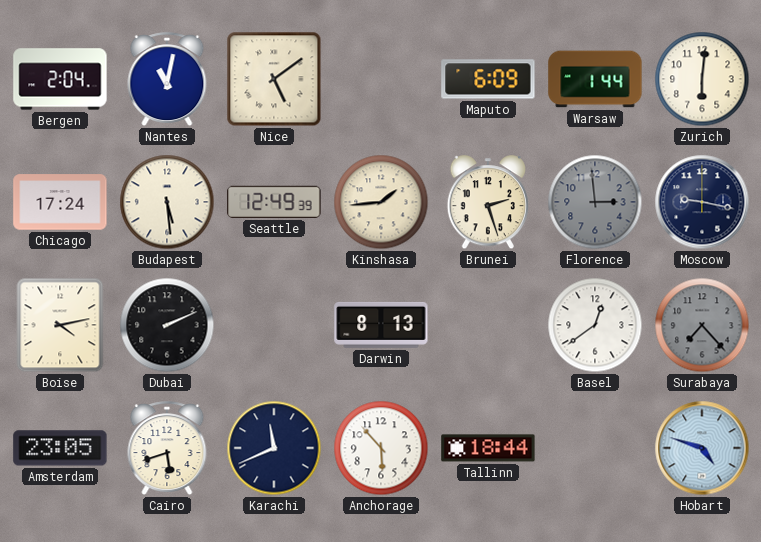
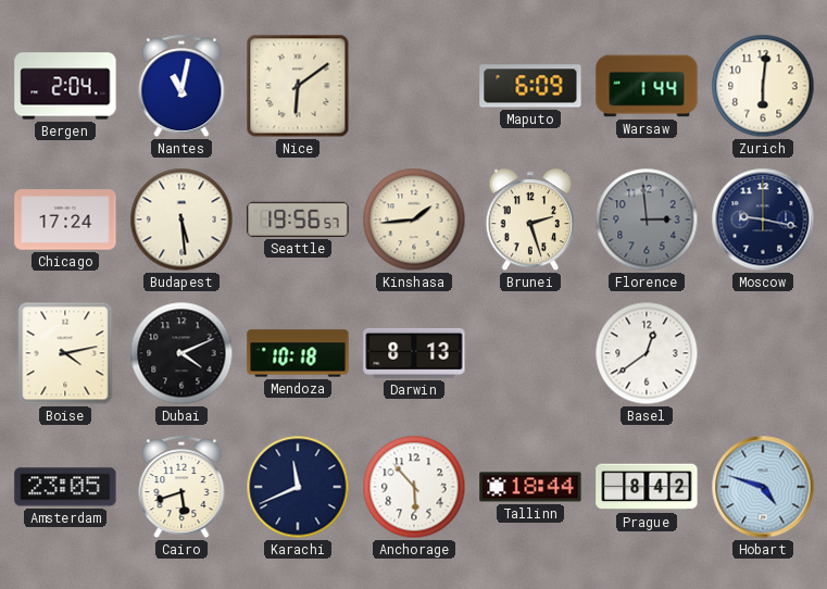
Nice: 5:09 -> 6:09 (298, 86)
Seattle: 12:49 -> 19:56 (298, 220)
Dubai: 2:11 -> 4:11 (181, 353)
Mendoza: none -> 10:18 (298, 353)
Surabaya: 7:23 -> none (702, 325)
Prague: none -> 8:42 (647, 487)
